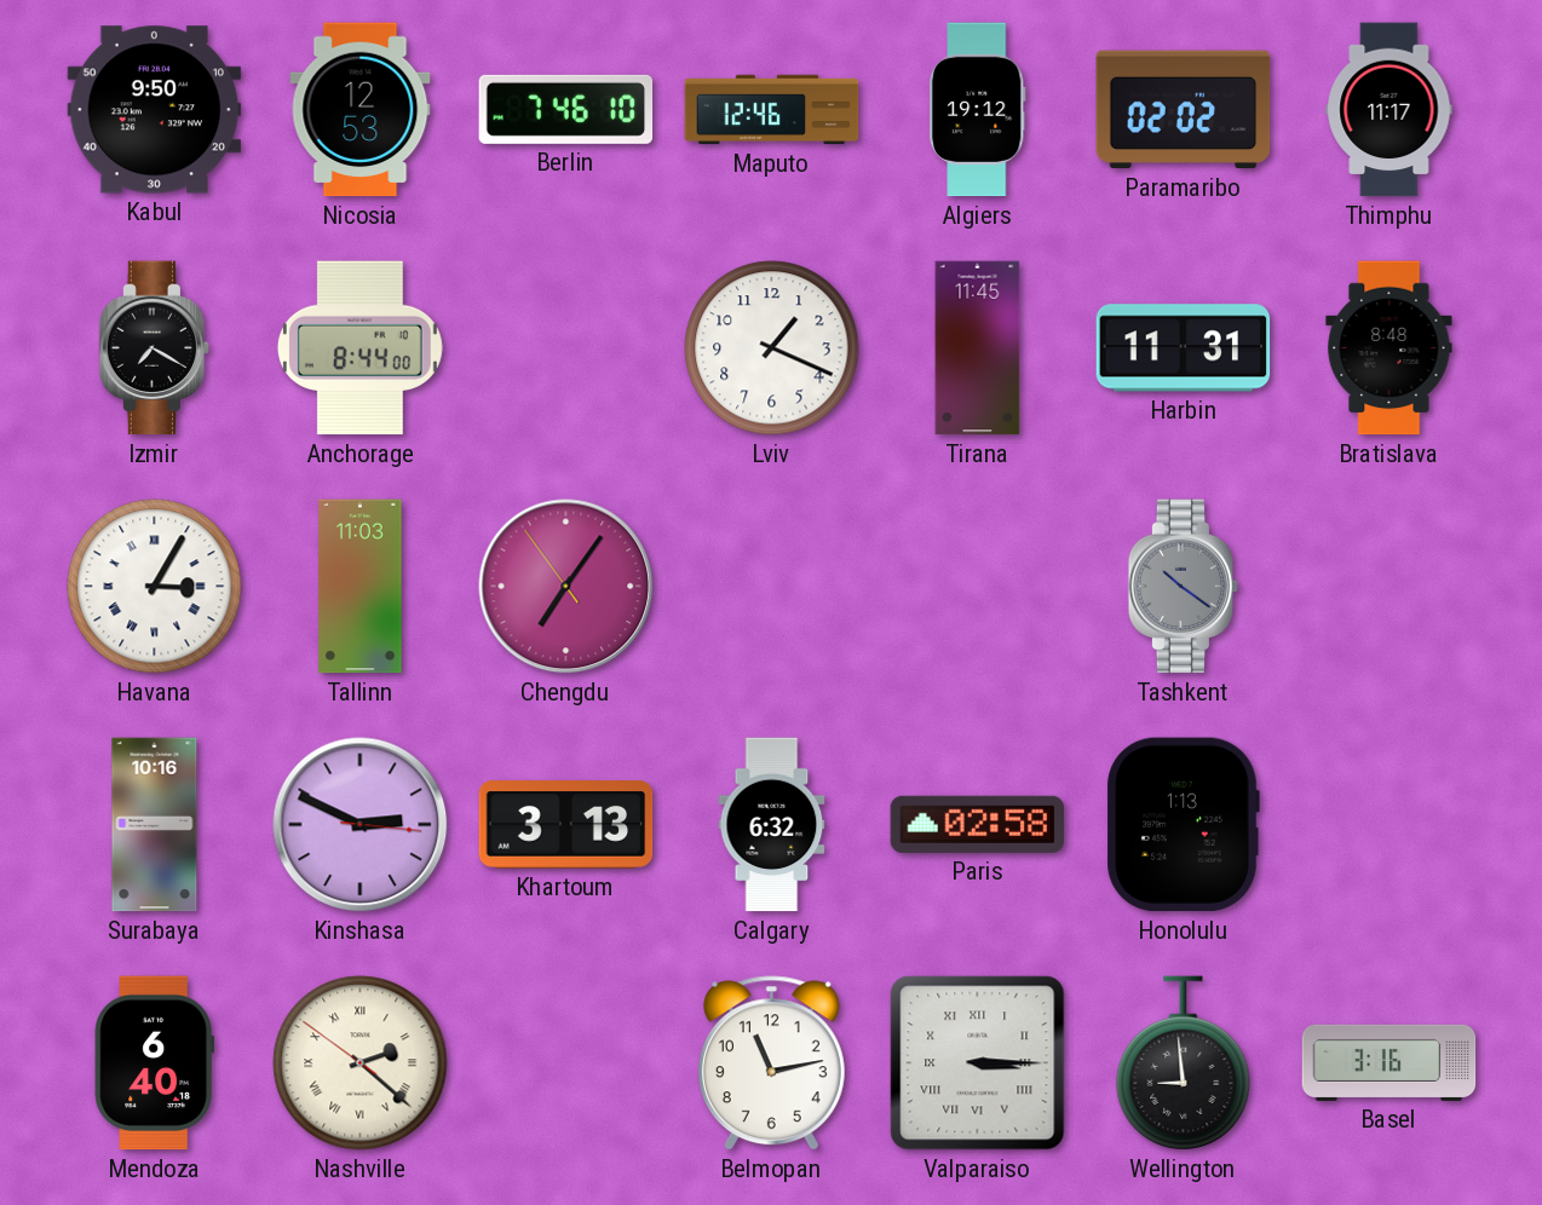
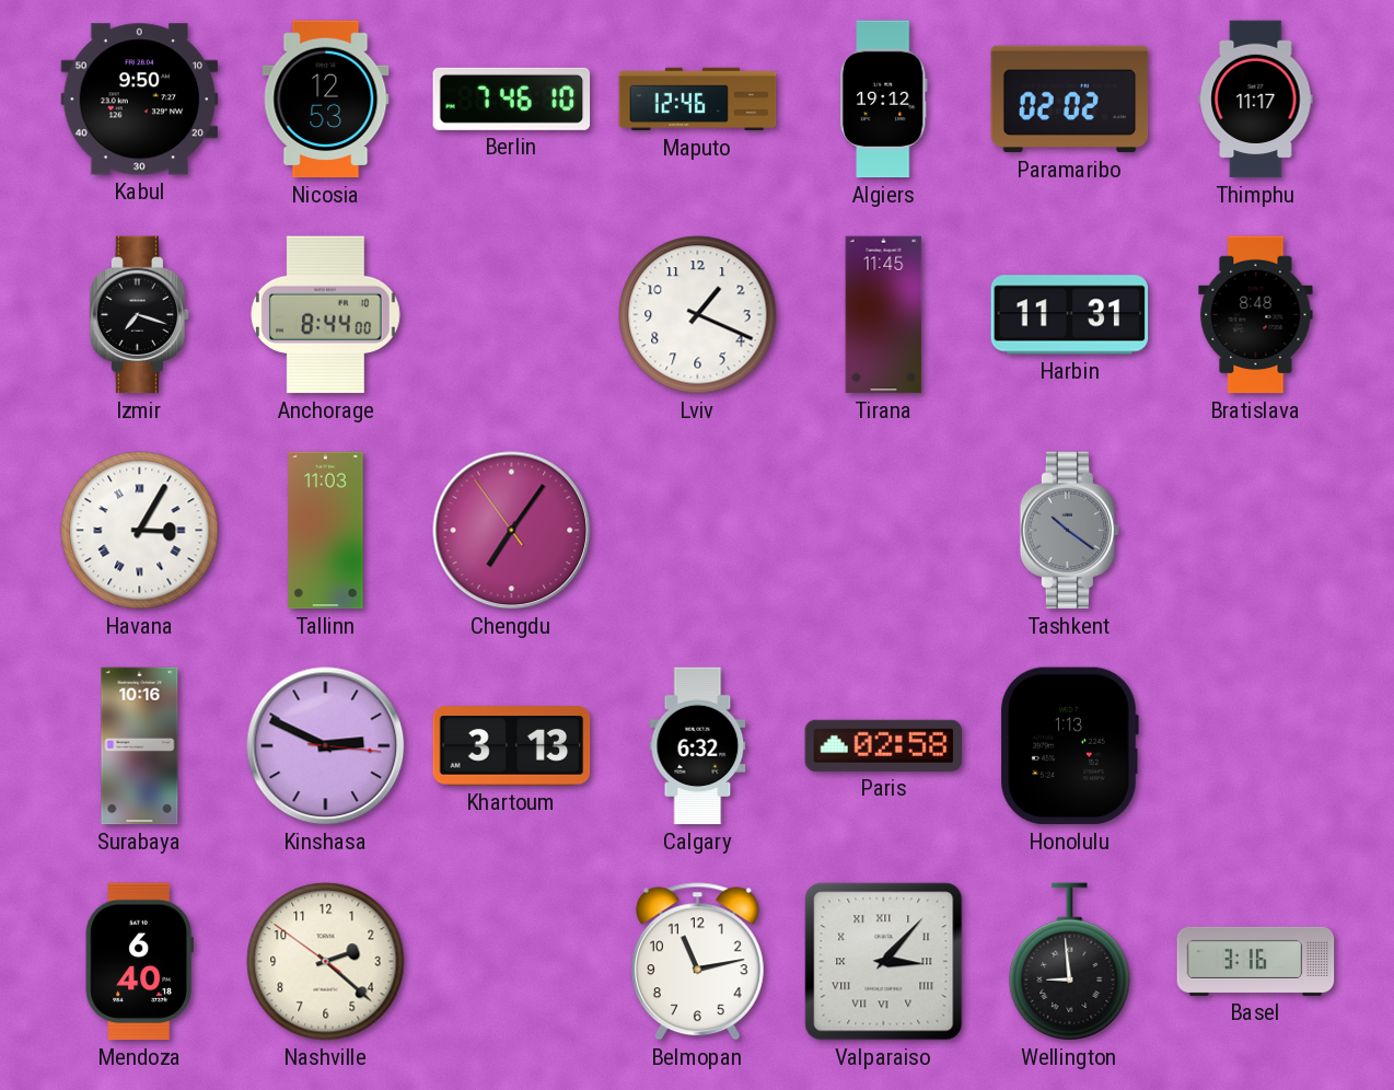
Izmir: 7:20 -> 7:18 (140, 315)
Nashville numerals: Roman -> Arabic (326, 962)
Valparaiso: 3:15 -> 3:07 (884, 962)
